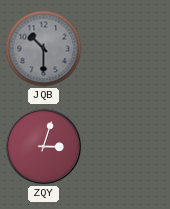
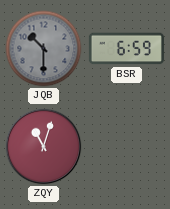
BSR: none -> 6:59 (126, 49)
ZQY: 3:03 -> 11:03 (44, 147)
